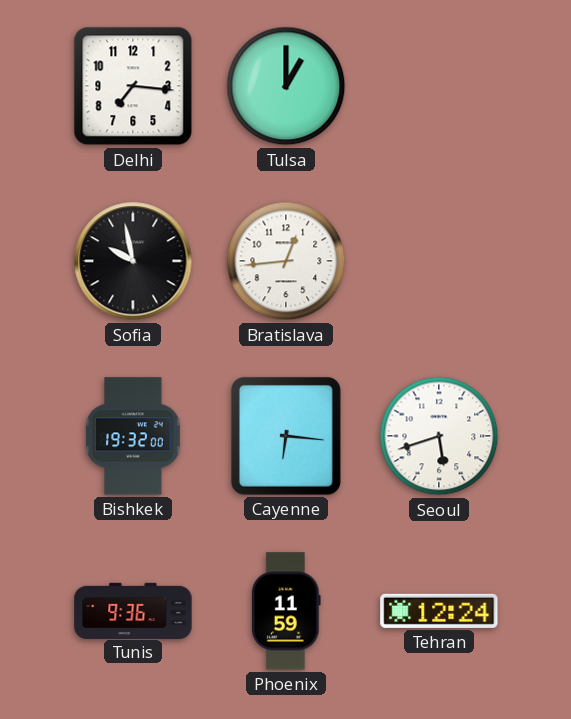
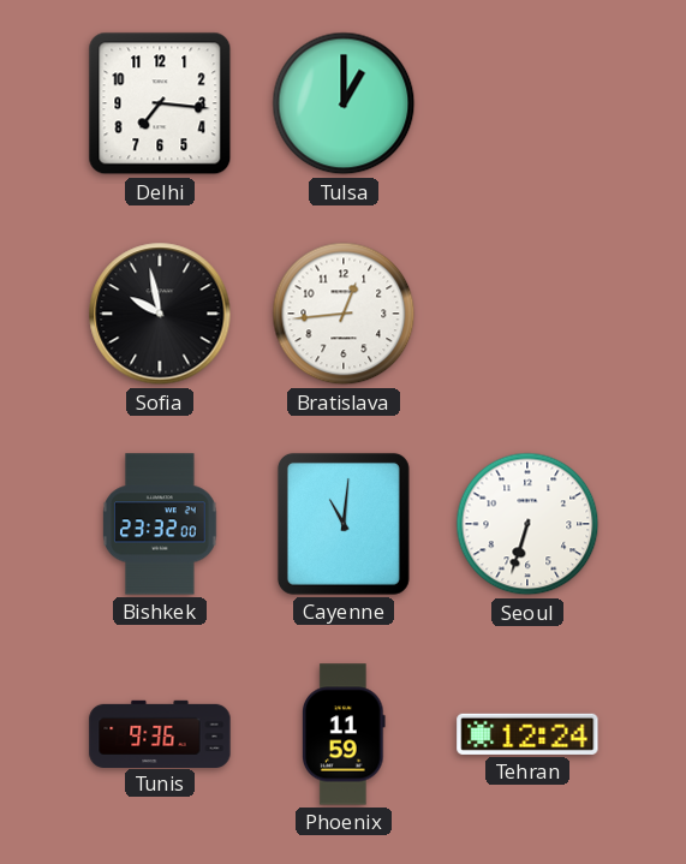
Bishkek: 19:32 -> 23:32 (160, 524)
Cayenne: 6:16 -> 11:01 (344, 524)
Seoul: 5:42 -> 6:33 (527, 524)
